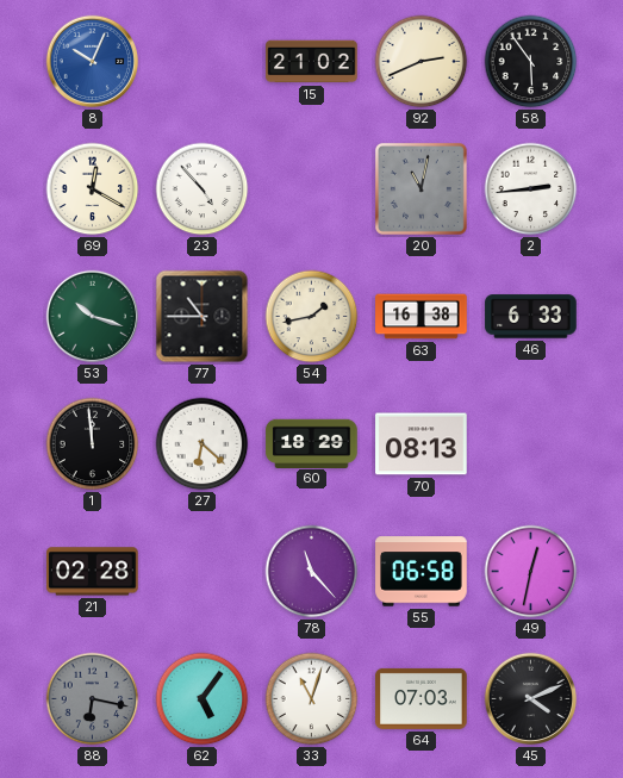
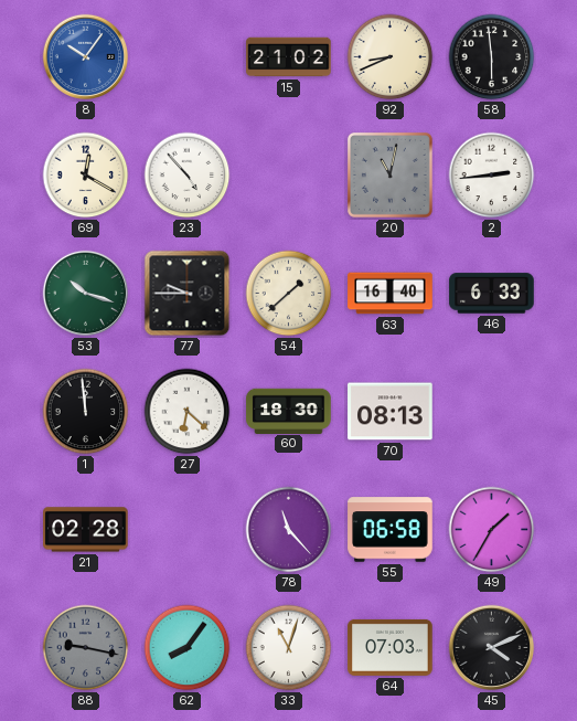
8: 10:04 -> 10:06 (86, 57)
92: 2:41 -> 8:41 (391, 57)
58: 5:54 -> 5:59 (492, 57)
77: 10:45 -> 9:45 (188, 294)
54: 1:43 -> 1:38 (289, 294)
63: 16:38 -> 16:40 (391, 294)
60: 18:29 -> 18:30 (289, 411)
49: 12:32 -> 1:35 (492, 530)
88: 6:17 -> 9:17 (86, 648)
62: 5:06 -> 8:06 (188, 648)
